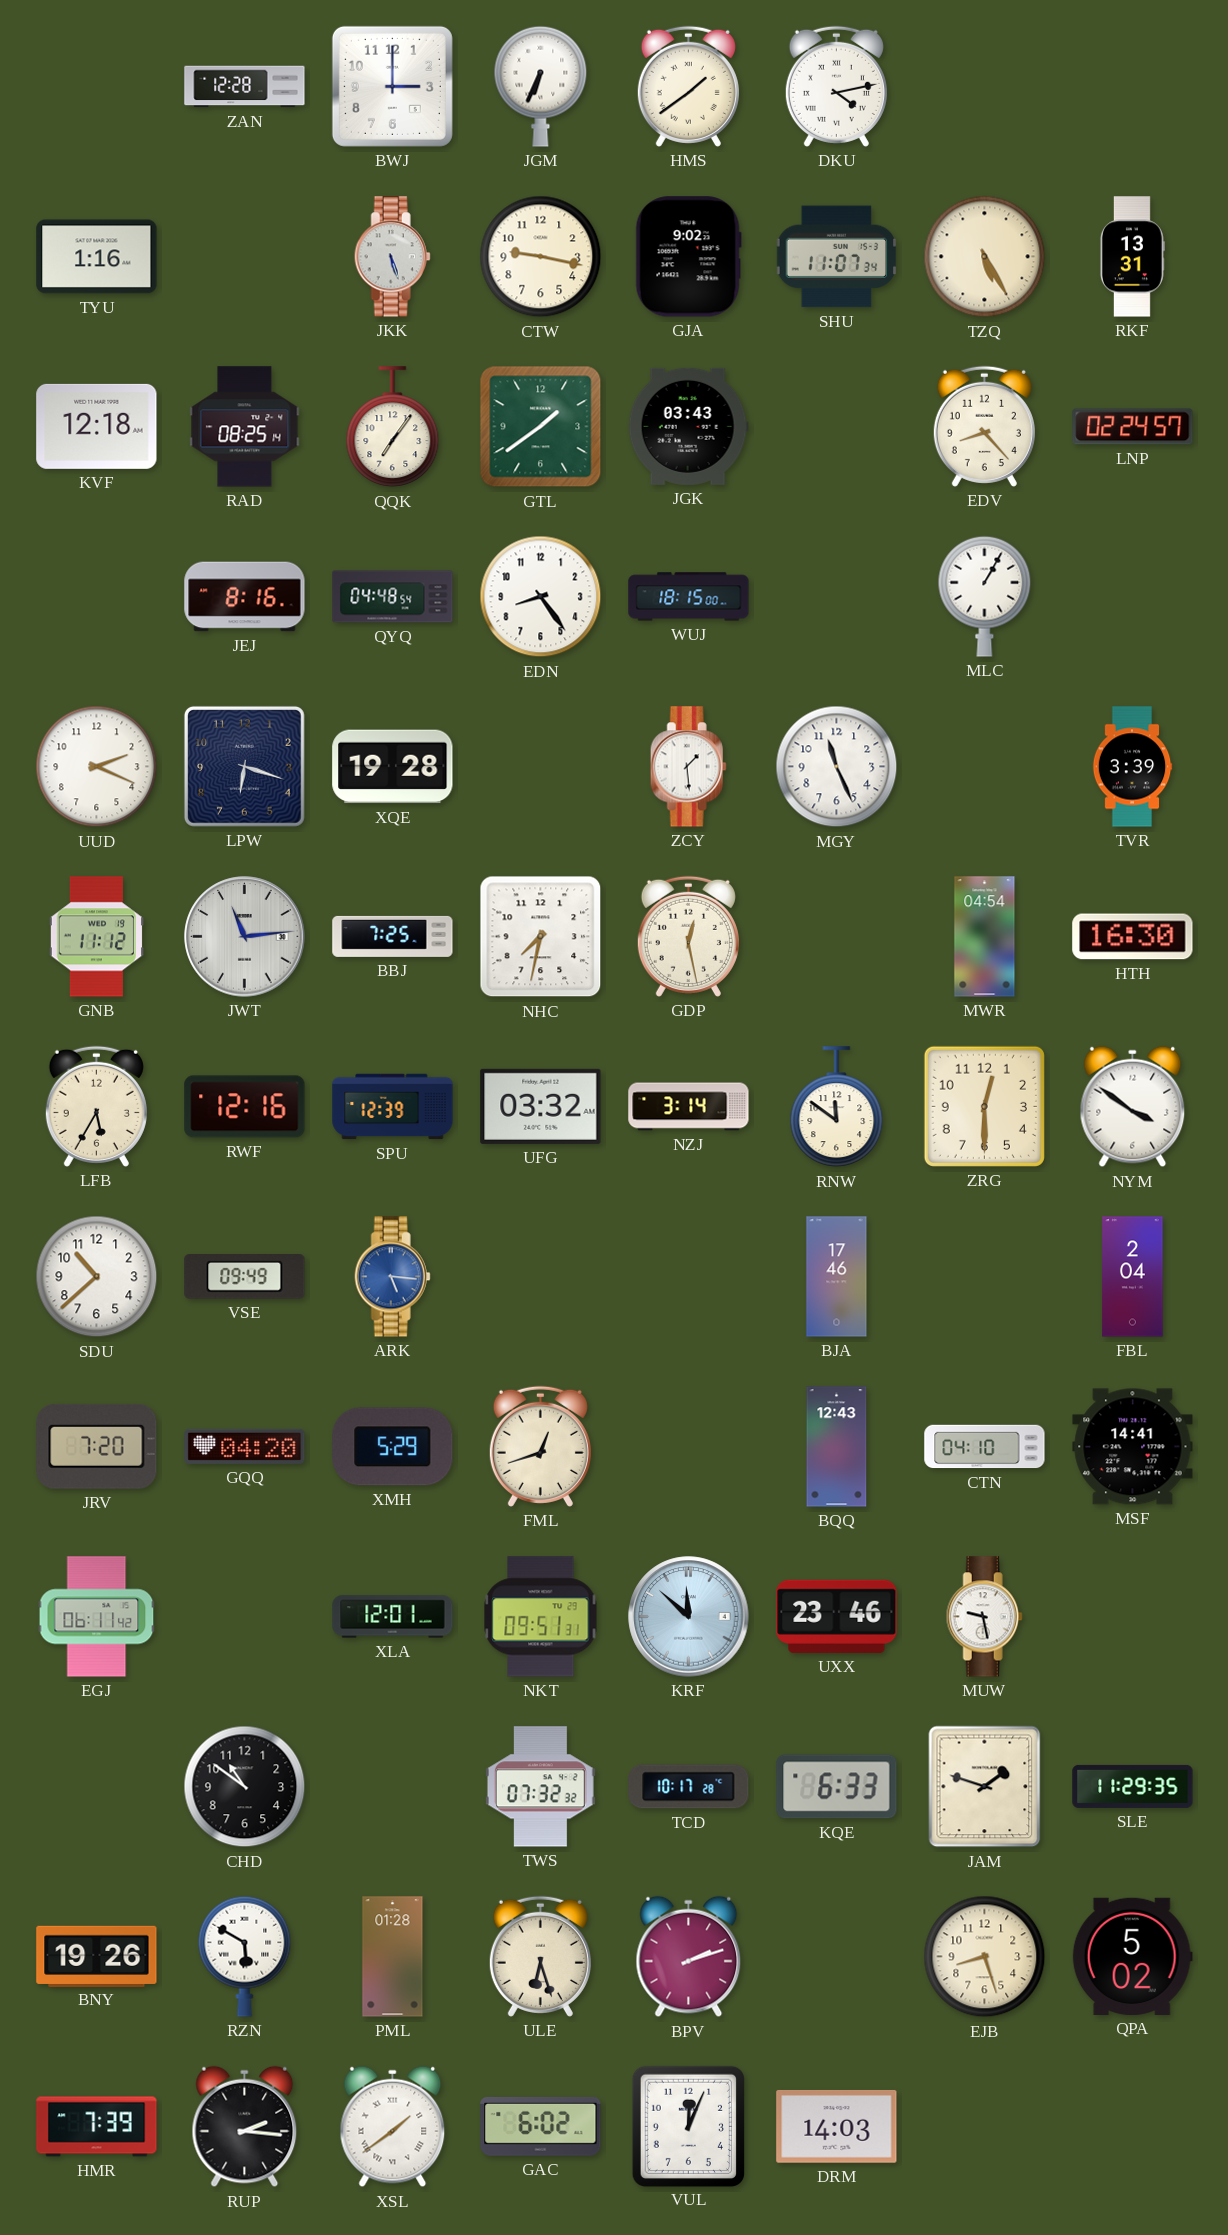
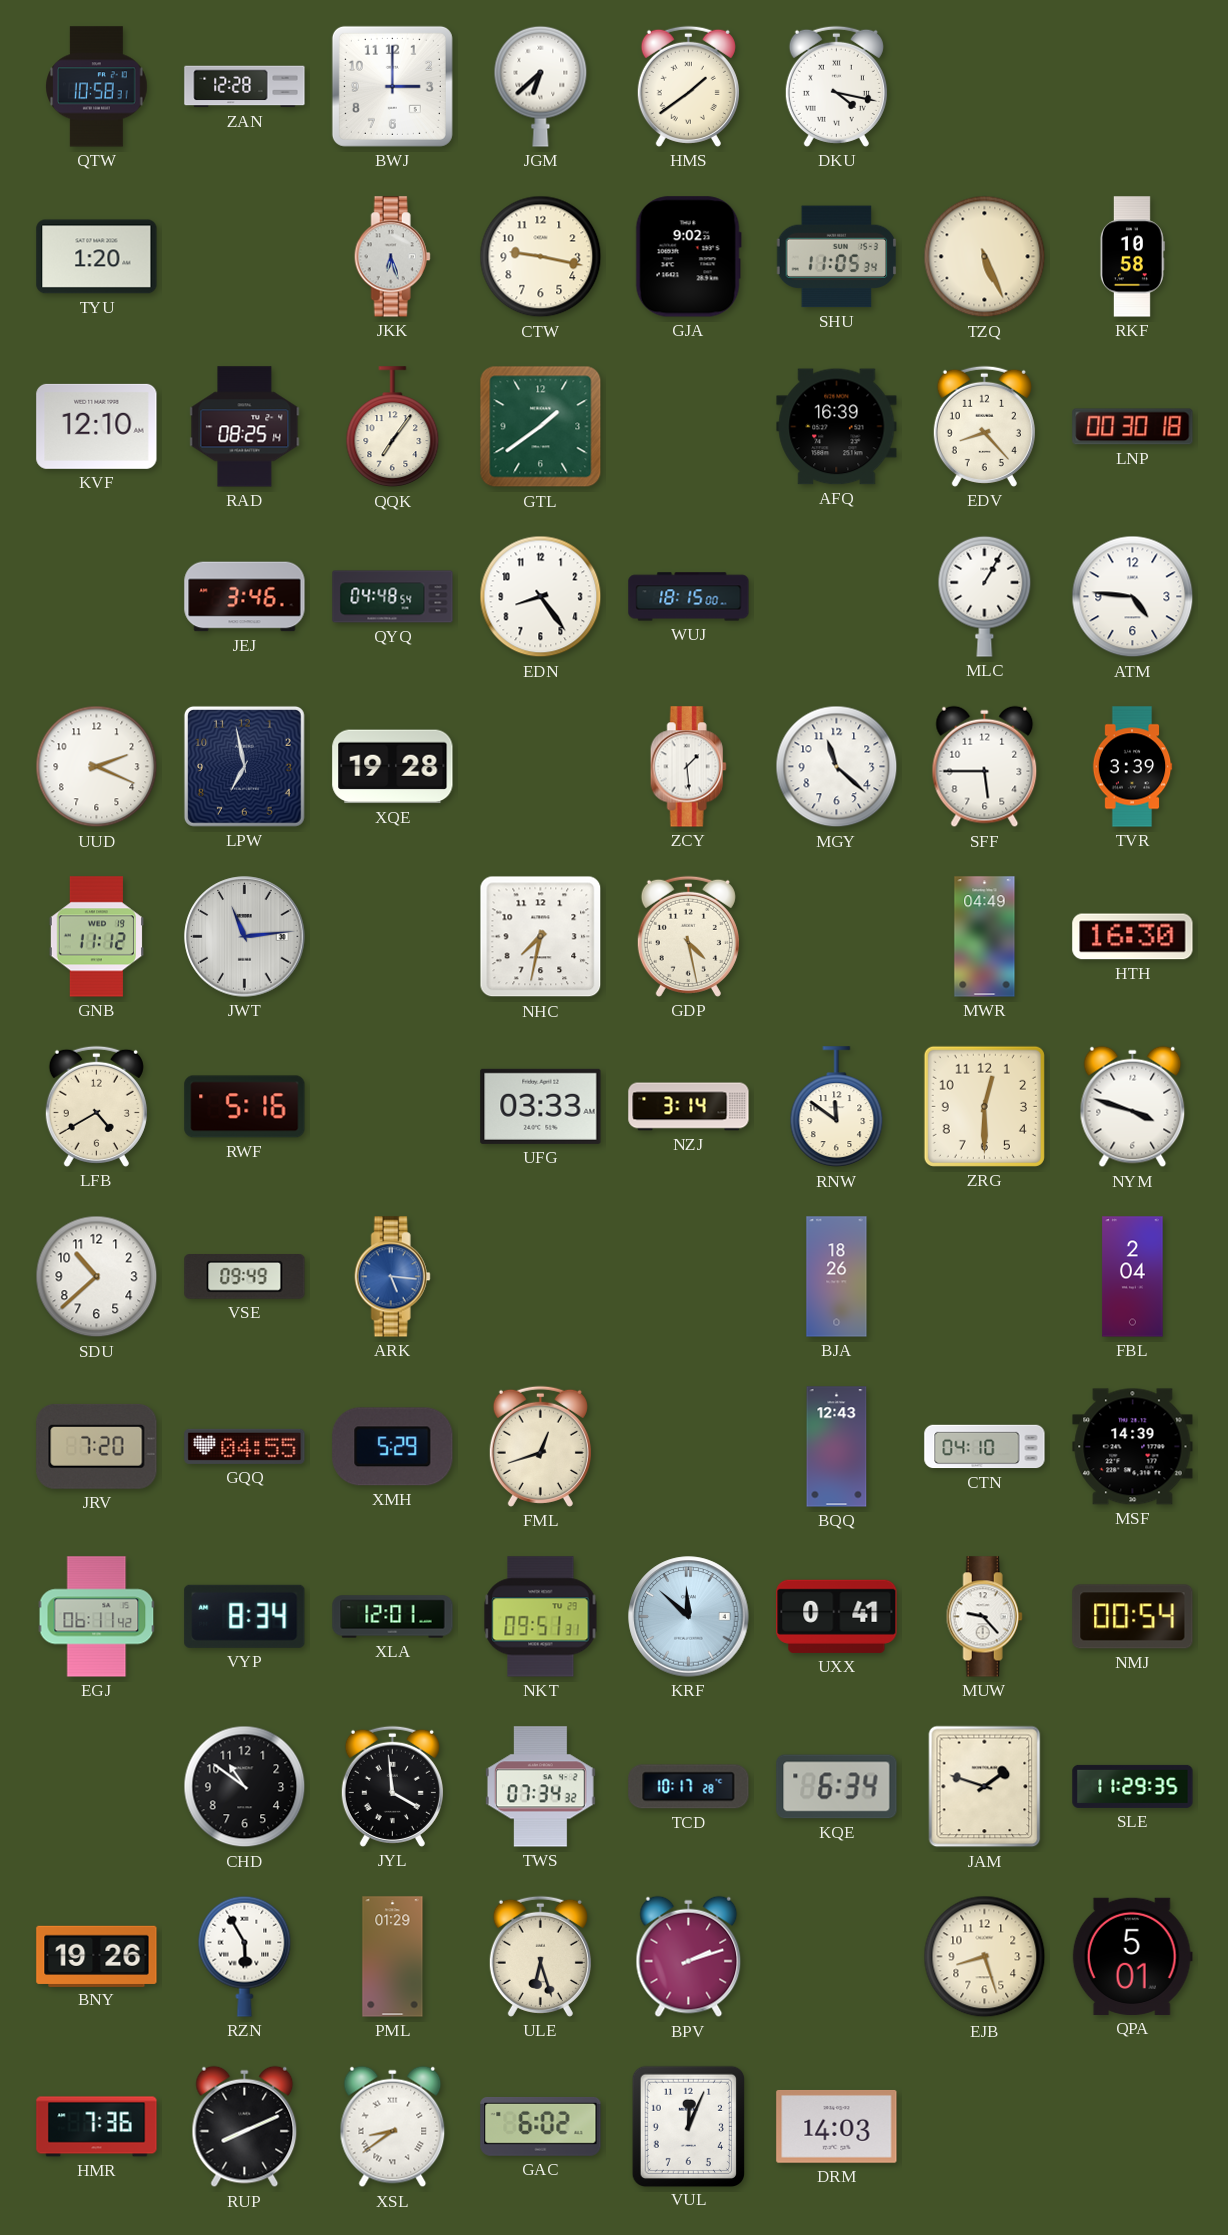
QTW: none -> 10:58 (97, 87)
JGM: 6:34 -> 6:38 (541, 86)
DKU: 4:13 -> 4:17 (836, 86)
TYU: 1:16 -> 1:20 (97, 257)
JKK: 5:27 -> 6:27 (392, 257)
SHU: 11:07 -> 11:05 (837, 257)
TZQ: 5:25 -> 5:26 (985, 257)
RKF: 13:31 -> 10:58 (1132, 257)
KVF: 12:18 -> 12:10 (97, 426)
JGK: 03:43 -> none (688, 426)
AFQ: none -> 16:39 (837, 427)
LNP: 02:24 -> 00:30 (1133, 427)
JEJ: 8:16 -> 3:46 (245, 597)
ATM: none -> 4:46 (1133, 597)
LPW: 6:18 -> 6:58 (244, 766)
MGY: 11:26 -> 11:22 (837, 767)
SFF: none -> 5:45 (985, 767)
BBJ: 7:25 -> none (393, 936)
GDP: 12:28 -> 4:28 (688, 936)
MWR: 04:54 -> 04:49 (985, 937)
LFB: 5:35 -> 4:40 (96, 1106)
RWF: 12:16 -> 5:16 (245, 1107)
SPU: 12:39 -> none (393, 1107)
UFG: 03:32 -> 03:33 (541, 1106)
NYM: 3:51 -> 3:48 (1133, 1107)
BJA: 17:46 -> 18:26 (837, 1277)
GQQ: 04:20 -> 04:55 (245, 1446)
MSF: 14:41 -> 14:39 (1133, 1447)
VYP: none -> 8:34 (245, 1616)
UXX: 23:46 -> 0:41 (837, 1616)
MUW: 9:28 -> 9:23 (984, 1617)
NMJ: none -> 00:54 (1133, 1617)
JYL: none -> 3:59 (392, 1786)
TWS: 07:32 -> 07:34 (540, 1787)
KQE: 6:33 -> 6:34 (837, 1787)
RZN: 5:50 -> 5:55 (245, 1956)
PML: 01:28 -> 01:29 (393, 1957)
QPA: 5:02 -> 5:01 (1132, 1956)
HMR: 7:39 -> 7:36 (97, 2127)
RUP: 2:16 -> 8:11 (245, 2127)
XSL: 1:39 -> 8:39 (393, 2127)
